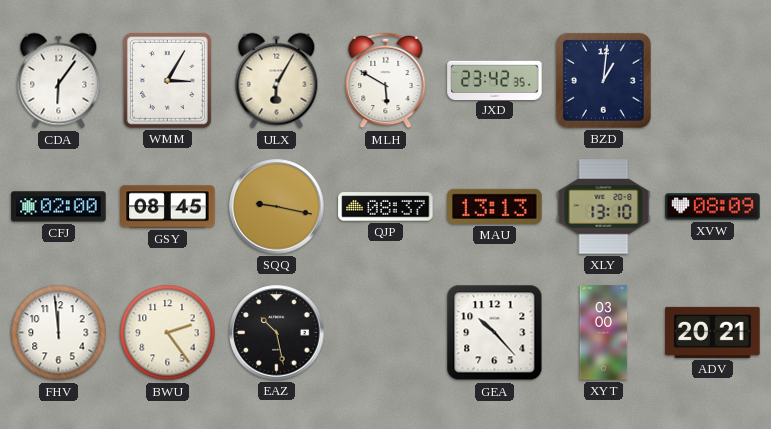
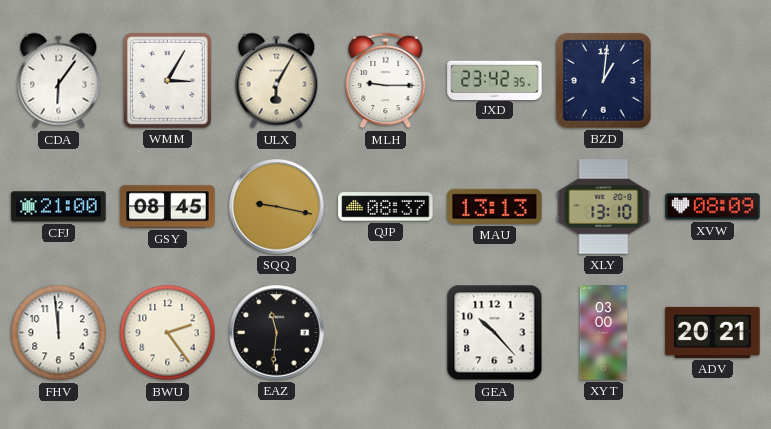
MLH: 5:50 -> 9:15 (386, 81)
CFJ: 02:00 -> 21:00 (59, 207)
EAZ: 10:28 -> 11:31 (277, 333)
